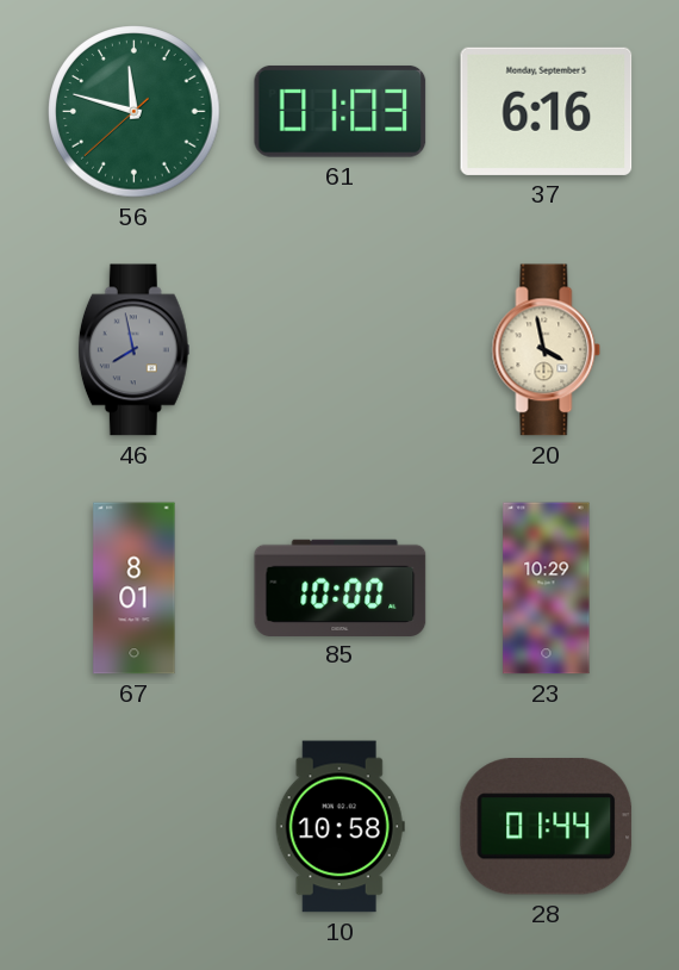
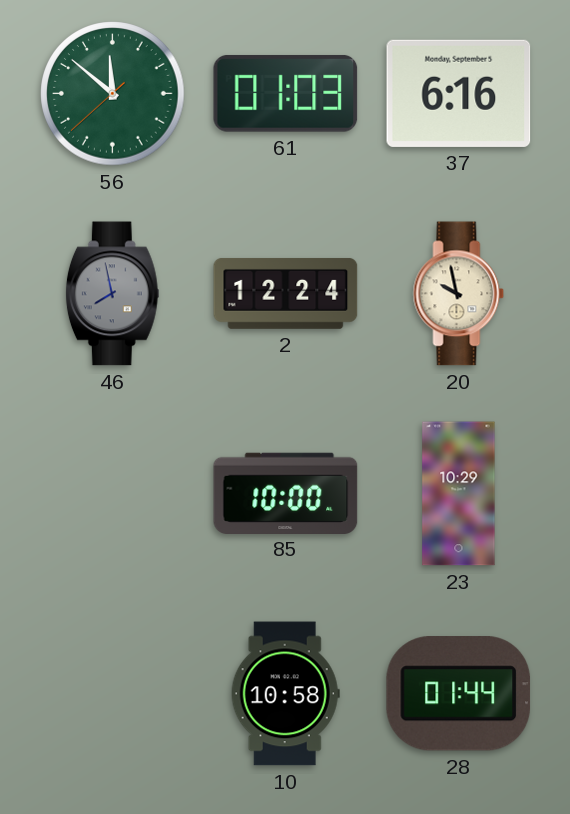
56: 11:47 -> 11:51 (113, 94)
2: none -> 12:24 (286, 293)
20: 3:58 -> 9:58 (459, 294)
67: 8:01 -> none (135, 589)
